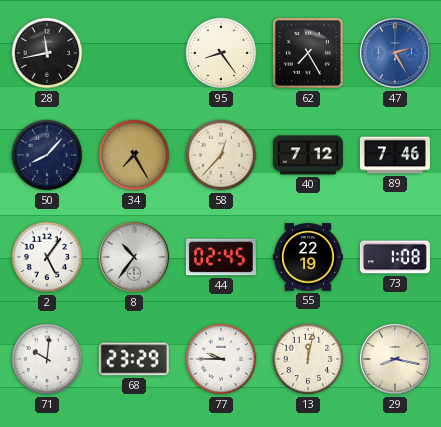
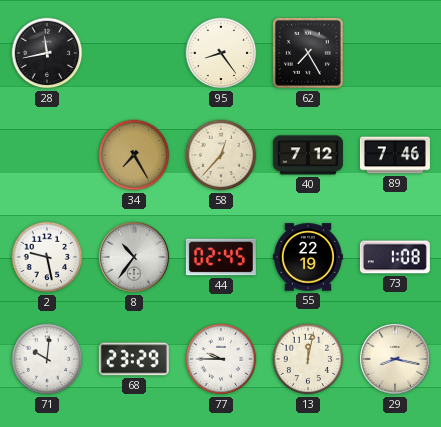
47: 2:25 -> none (395, 53)
50: 8:07 -> none (47, 155)
2: 5:06 -> 9:28 (47, 257)
